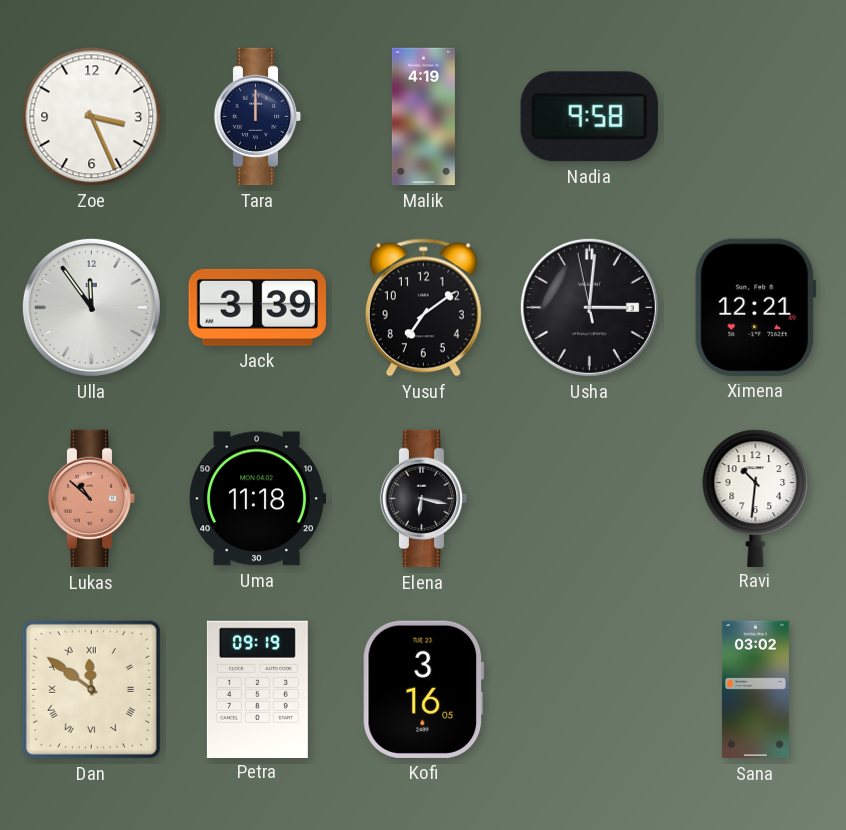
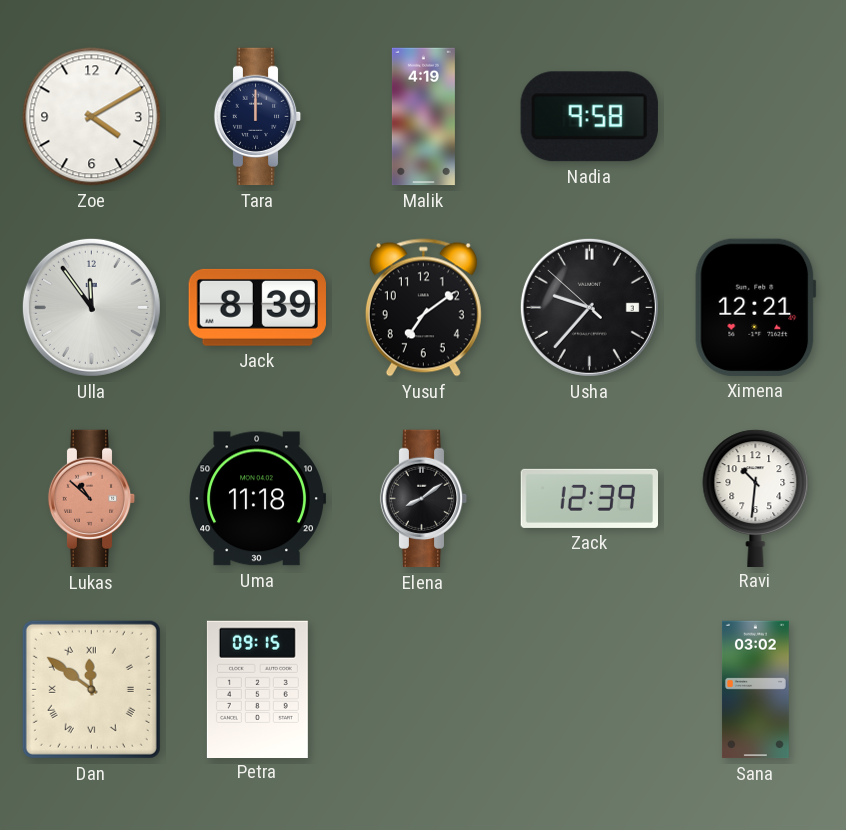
Zoe: 3:26 -> 4:10 (92, 117)
Jack: 3:39 -> 8:39 (257, 307)
Usha: 3:00 -> 9:36 (589, 307)
Elena: 6:17 -> 8:09 (424, 499)
Zack: none -> 12:39 (589, 498)
Petra: 09:19 -> 09:15 (257, 689)
Kofi: 3:16 -> none (424, 689)
